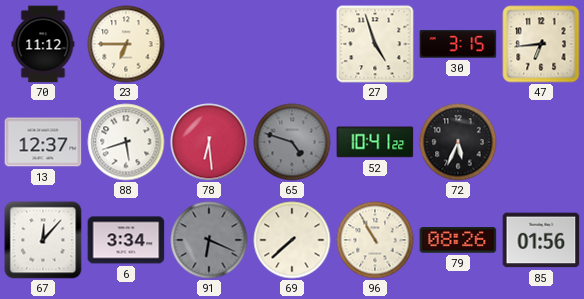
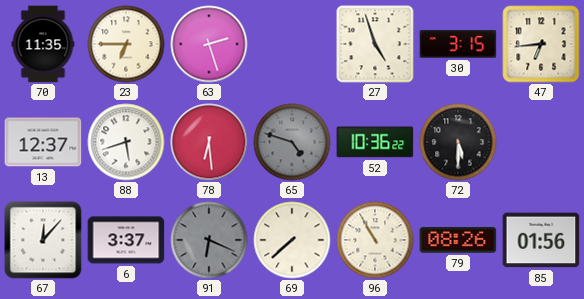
70: 11:12 -> 11:35 (43, 44)
63: none -> 2:27 (209, 44)
52: 10:41 -> 10:36 (375, 142)
72: 5:34 -> 5:30 (458, 142)
6: 3:34 -> 3:37 (126, 240)
